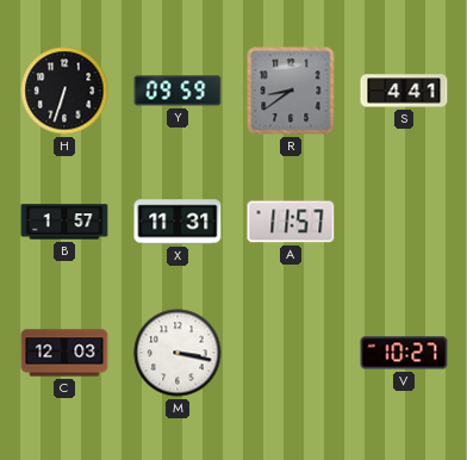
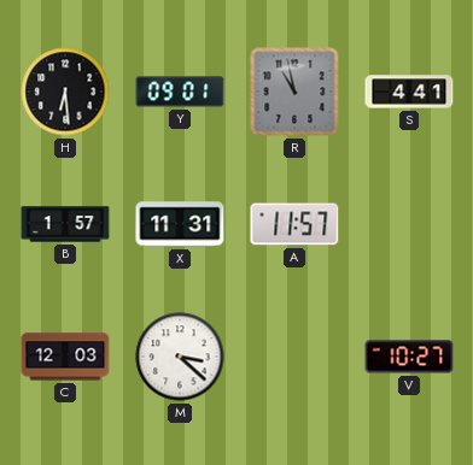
H: 6:33 -> 6:29 (65, 92)
Y: 09:59 -> 09:01 (180, 92)
R: 8:39 -> 10:58 (294, 92)
M: 3:17 -> 3:22 (180, 357)
